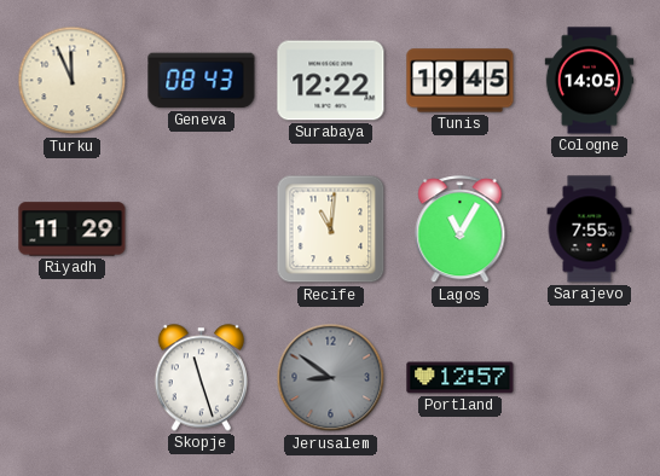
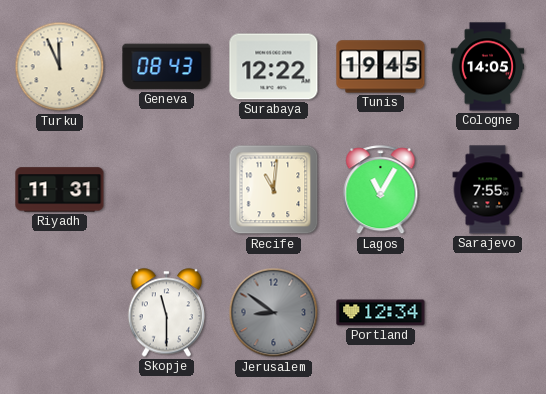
Riyadh: 11:29 -> 11:31 (60, 190)
Skopje: 11:27 -> 11:30 (167, 313)
Portland: 12:57 -> 12:34 (381, 313)
